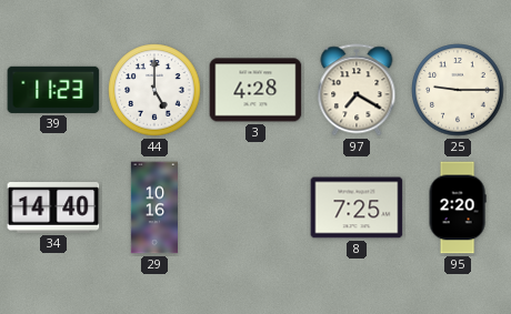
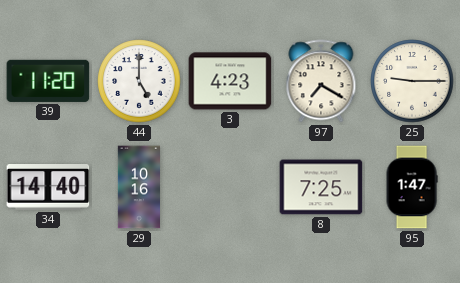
39: 11:23 -> 11:20 (48, 81)
3: 4:28 -> 4:23 (230, 81)
95: 2:20 -> 1:47 (412, 187)
